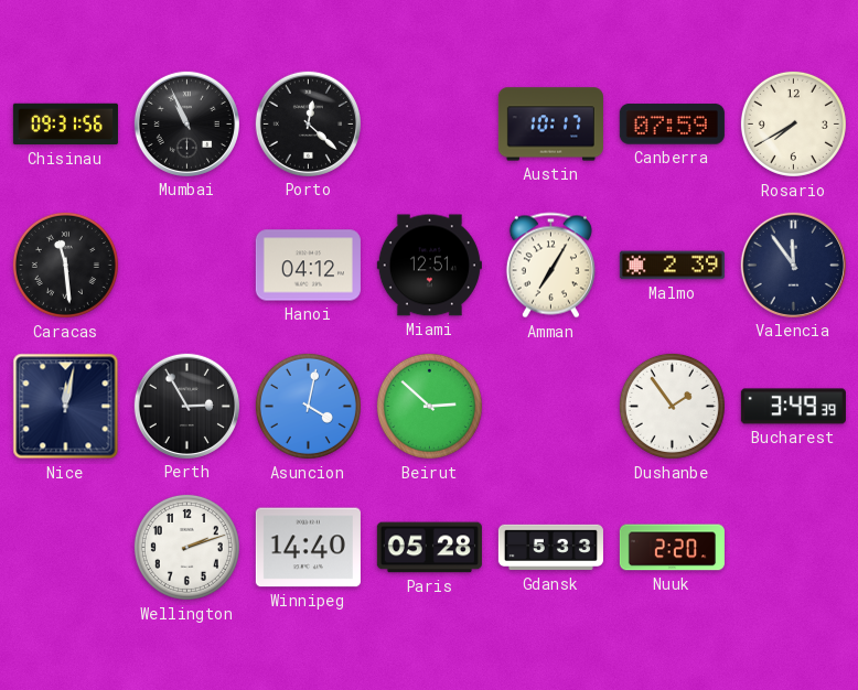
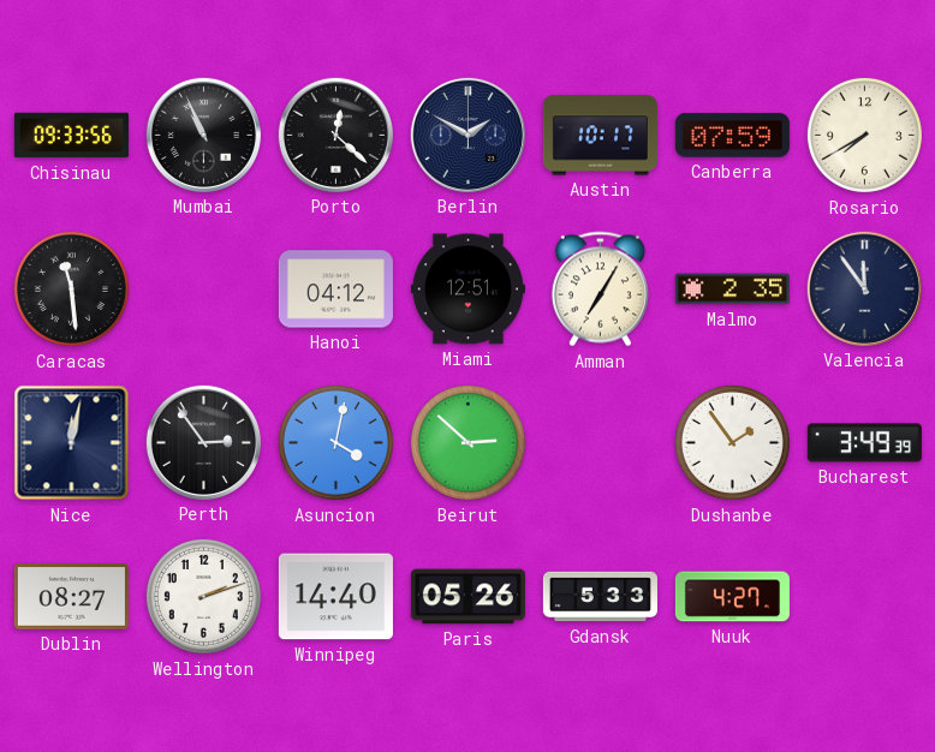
Chisinau: 09:31 -> 09:33 (71, 136)
Berlin: none -> 1:50 (467, 135)
Malmo: 2:39 -> 2:35 (732, 290)
Perth: 2:55 -> 2:54 (203, 442)
Dublin: none -> 08:27 (71, 597)
Paris: 05:28 -> 05:26 (467, 597)
Nuuk: 2:20 -> 4:27 (732, 597)
